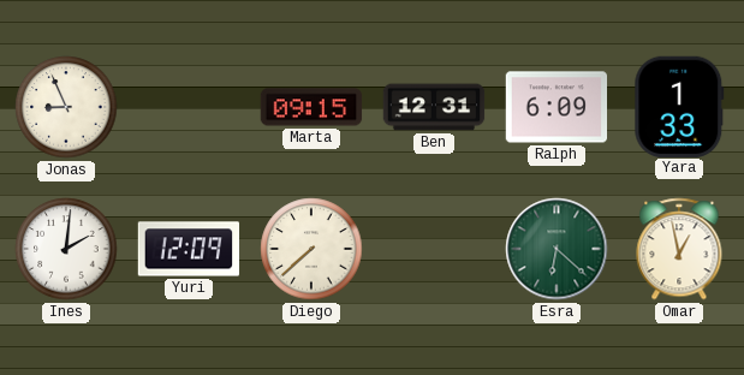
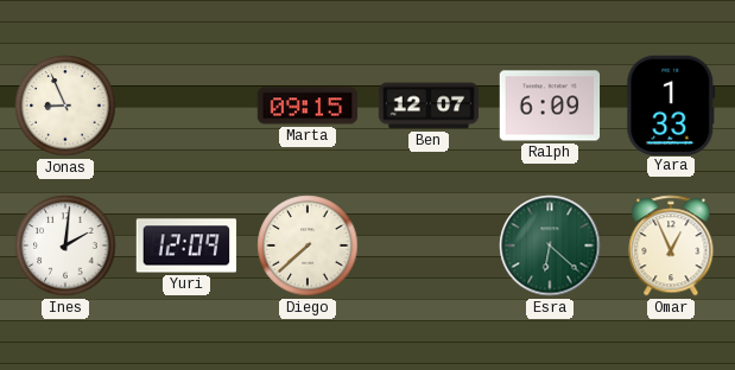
Ben: 12:31 -> 12:07 (429, 106)
Omar: 12:58 -> 12:56 (671, 245)
